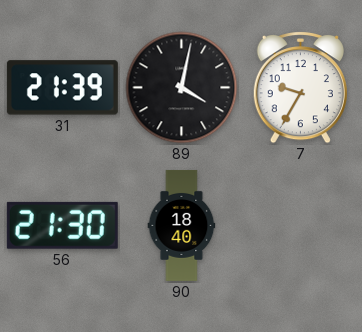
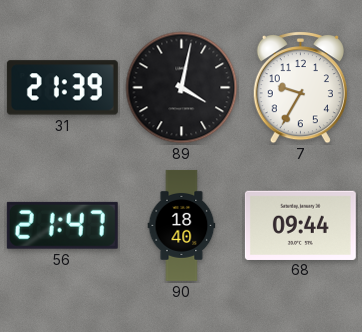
56: 21:30 -> 21:47 (62, 225)
68: none -> 09:44 (300, 225)
